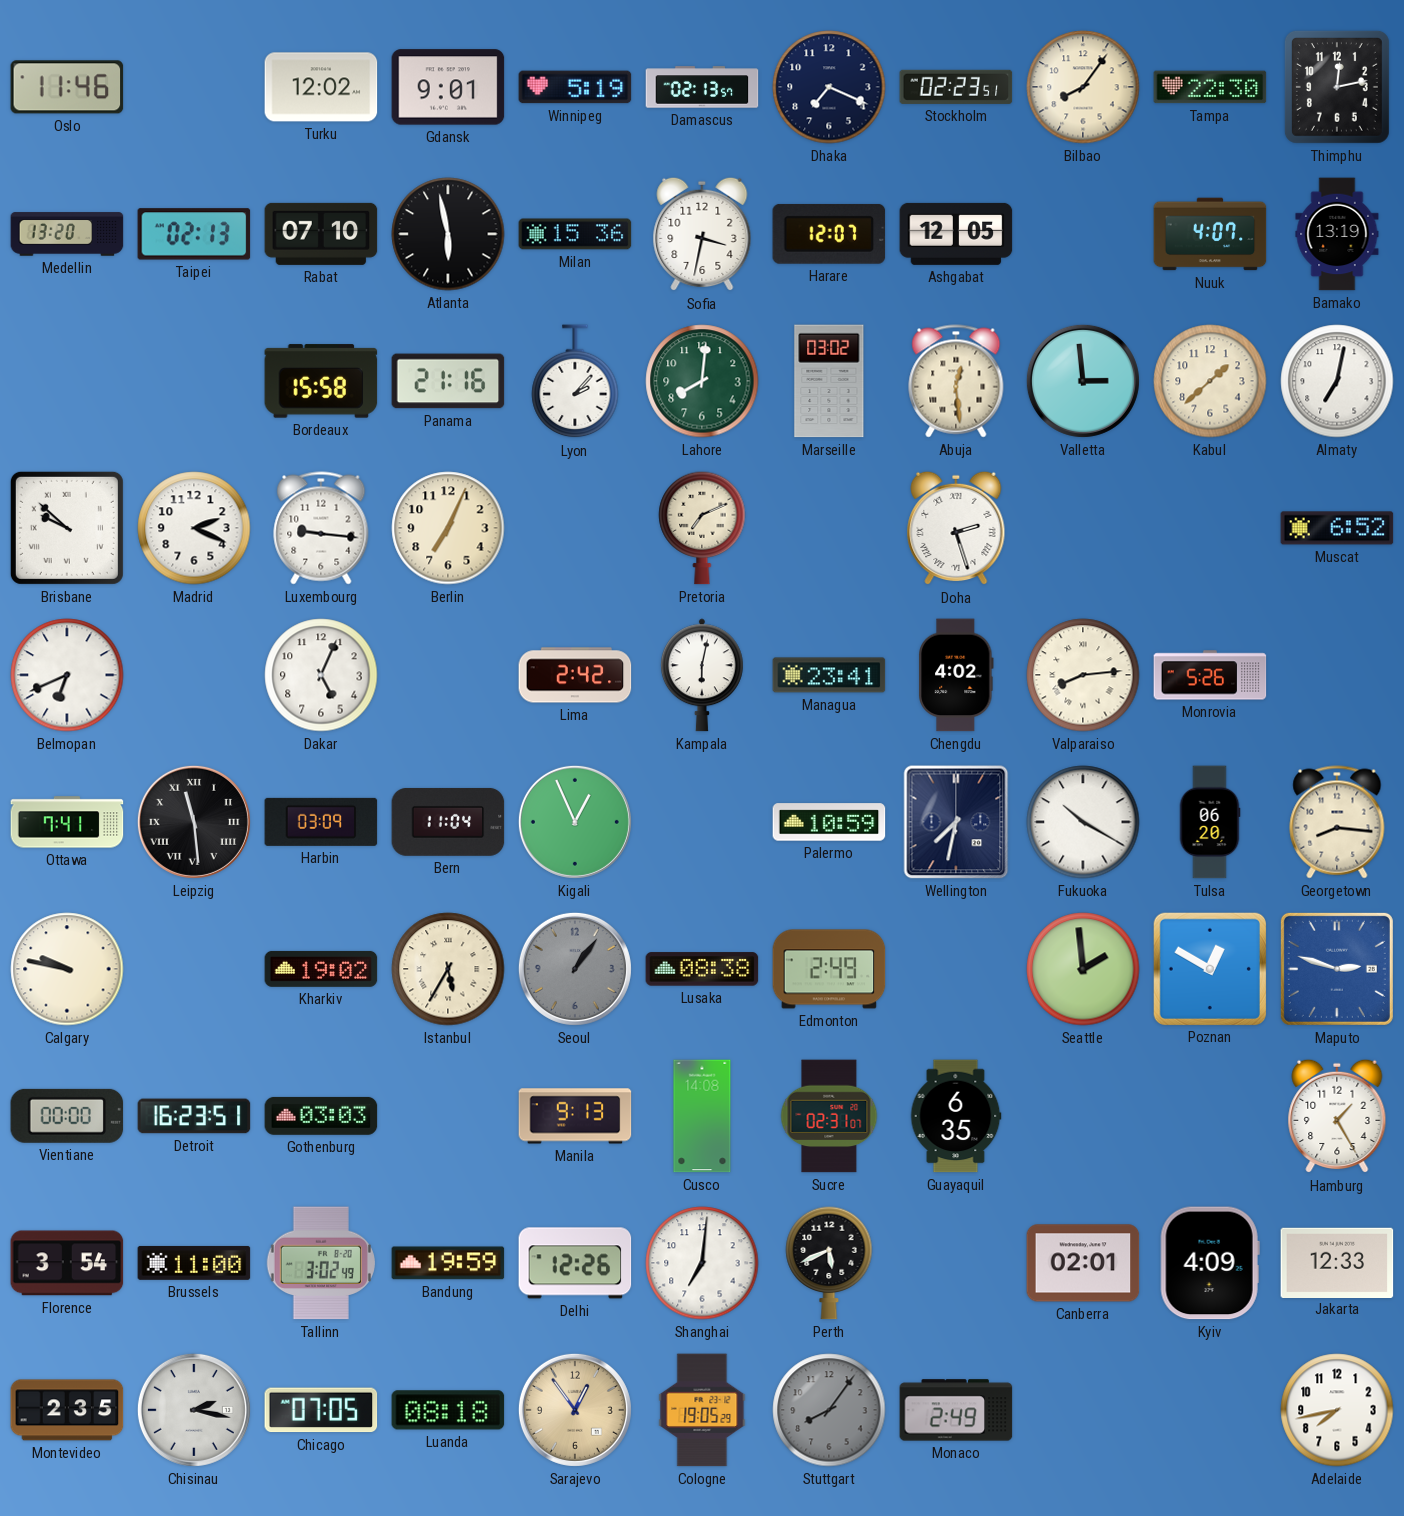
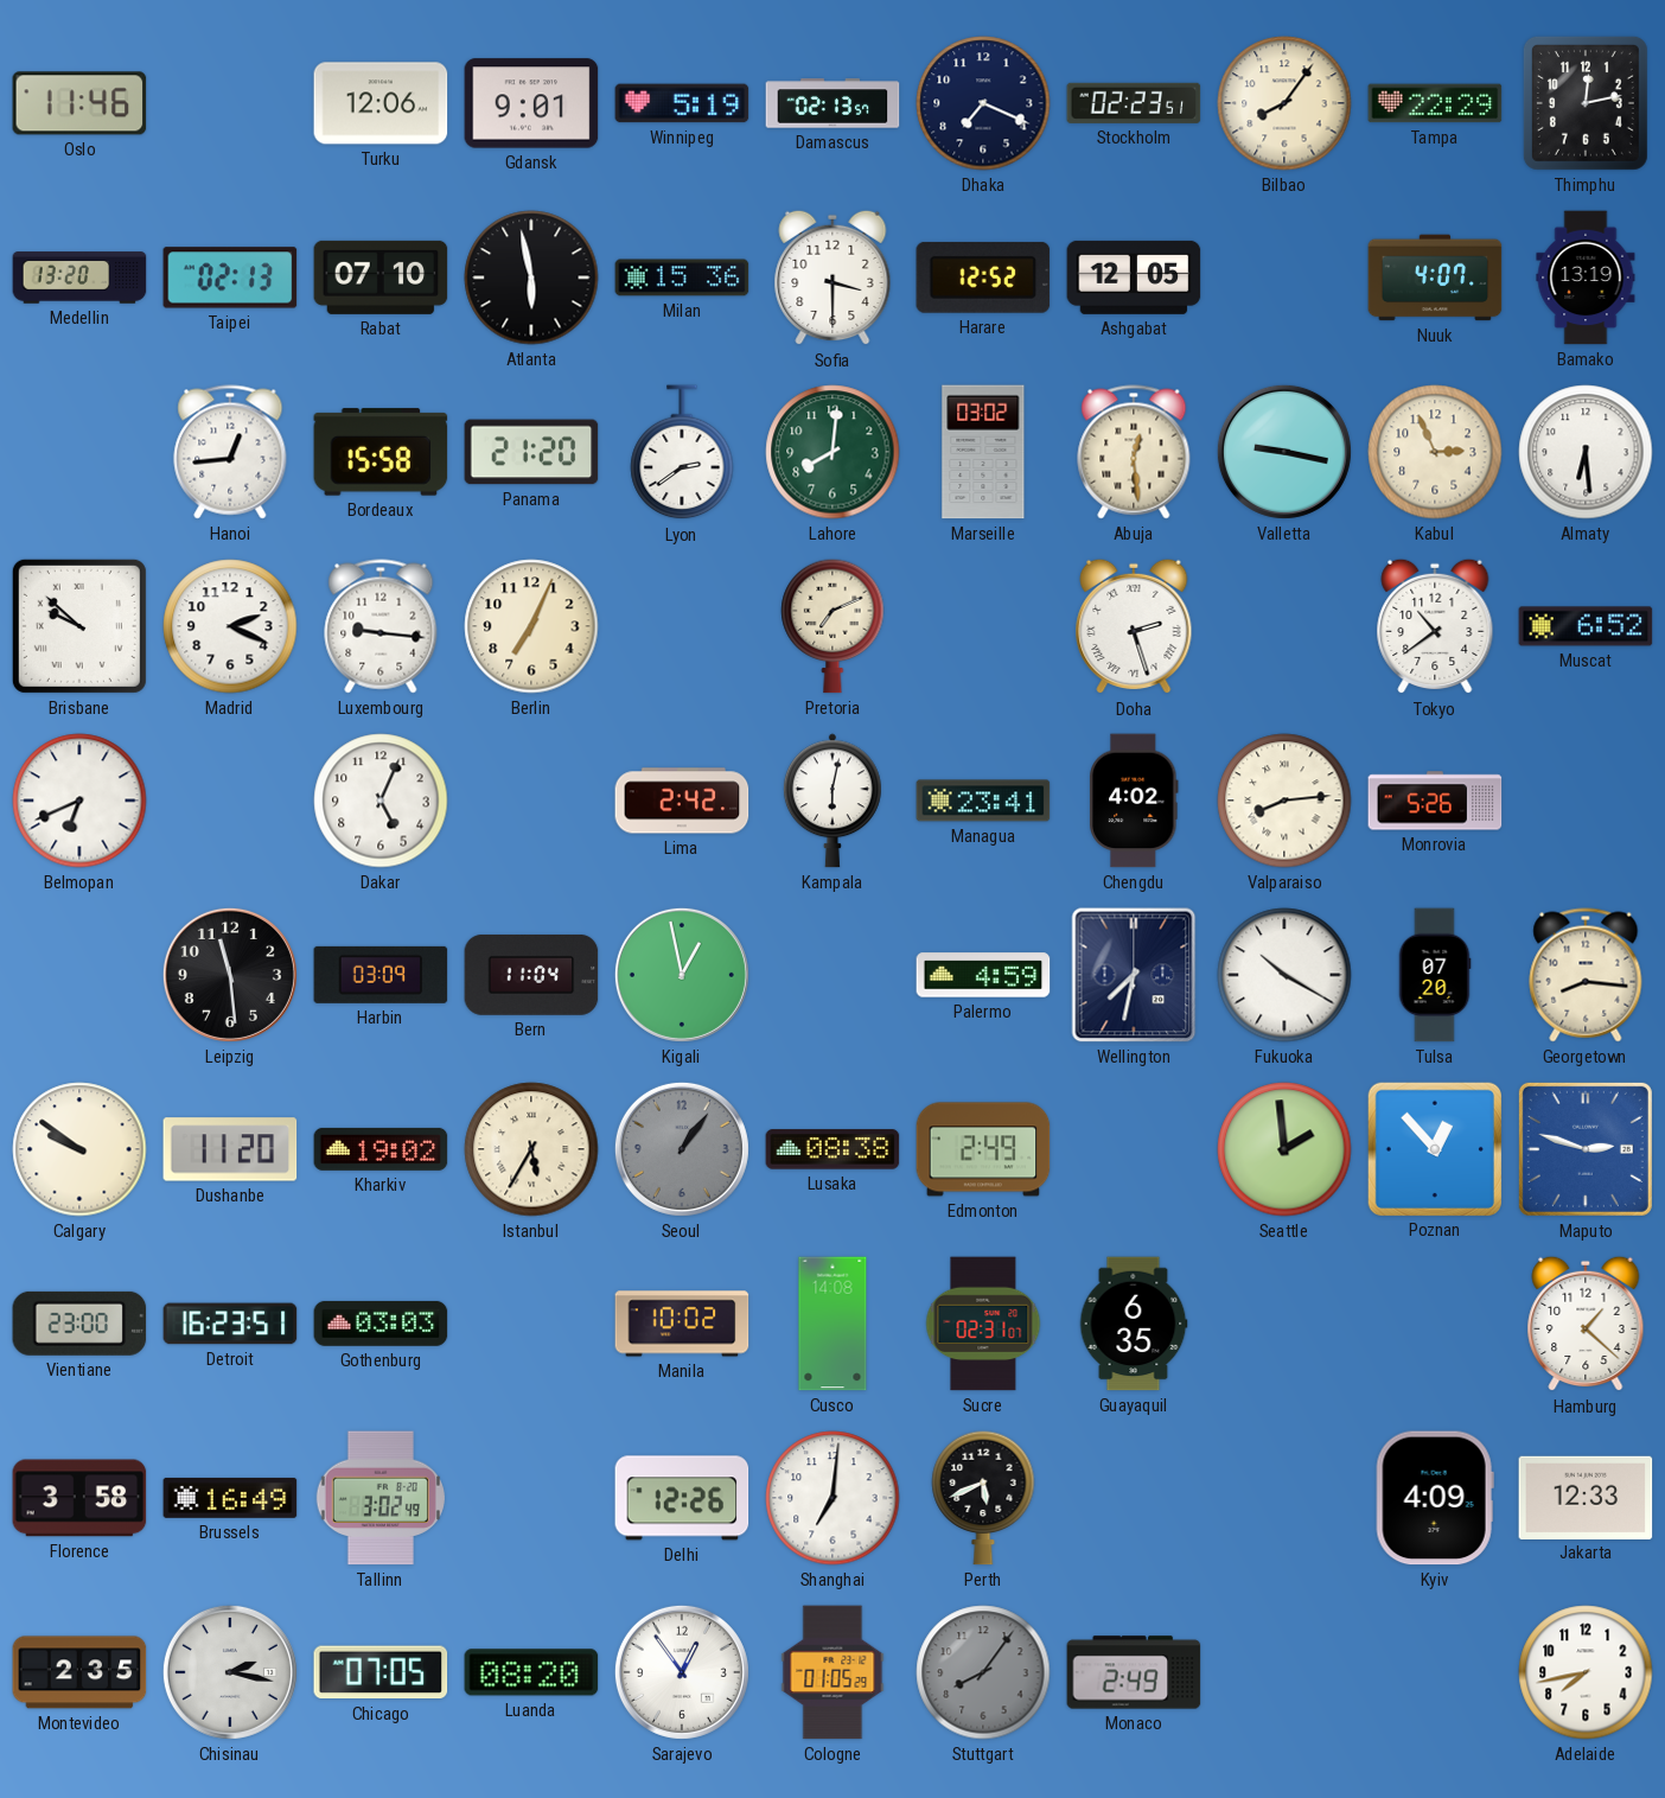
Turku: 12:02 -> 12:06 (381, 103)
Tampa: 22:30 -> 22:29 (1435, 103)
Sofia: 3:32 -> 3:30 (832, 278)
Harare: 12:07 -> 12:52 (983, 278)
Hanoi: none -> 12:44 (230, 452)
Panama: 21:16 -> 21:20 (531, 452)
Lyon: 2:07 -> 2:39 (682, 453)
Valletta: 2:59 -> 9:17 (1284, 452)
Kabul: 1:38 -> 2:56 (1435, 452)
Almaty: 7:02 -> 6:29 (1586, 452)
Tokyo: none -> 10:39 (1435, 626)
Ottawa: 7:41 -> none (67, 822)
Leipzig numerals: Roman -> Arabic (230, 975)
Kigali: 12:56 -> 12:58 (682, 975)
Palermo: 10:59 -> 4:59 (983, 975)
Tulsa: 06:20 -> 07:20 (1435, 975)
Calgary: 9:47 -> 9:51 (79, 1149)
Dushanbe: none -> 11:20 (230, 1149)
Poznan: 12:50 -> 12:53 (1434, 1148)
Vientiane: 00:00 -> 23:00 (79, 1324)
Manila: 9:13 -> 10:02 (682, 1324)
Hamburg: 1:25 -> 1:22 (1586, 1324)
Florence: 3:54 -> 3:58 (79, 1498)
Brussels: 11:00 -> 16:49 (230, 1498)
Bandung: 19:59 -> none (448, 1263)
Canberra: 02:01 -> none (1083, 1263)
Luanda: 08:18 -> 08:20 (531, 1672)
Sarajevo dial: champagne -> white (682, 1672)
Cologne: 19:05 -> 01:05 (832, 1672)
